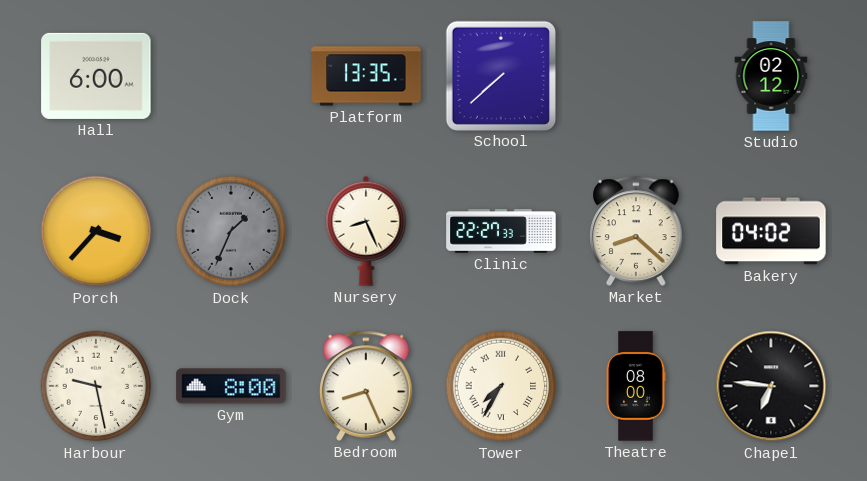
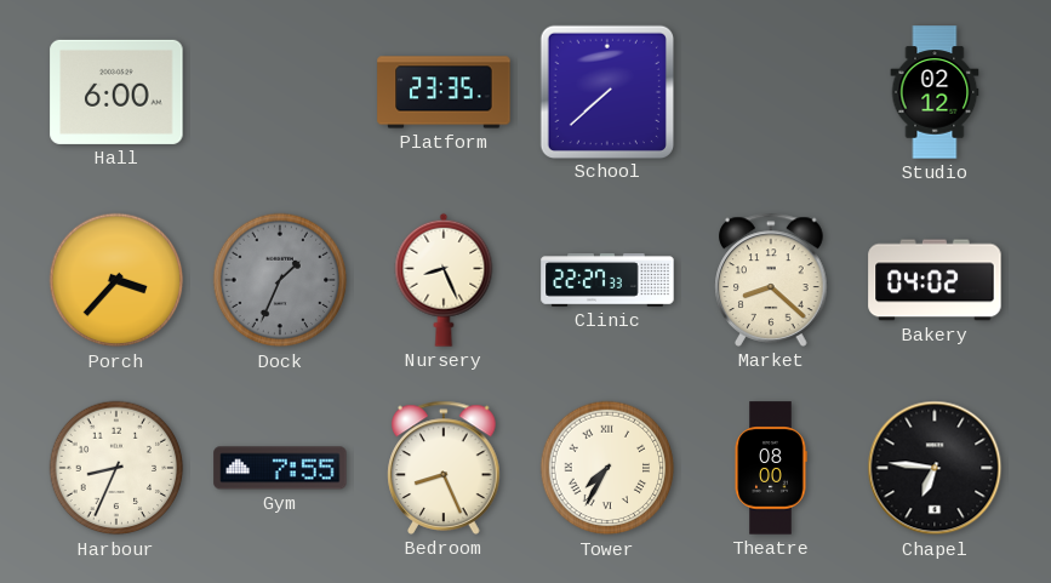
Platform: 13:35 -> 23:35 (444, 92)
Harbour: 9:28 -> 8:34 (116, 468)
Gym: 8:00 -> 7:55 (280, 468)
